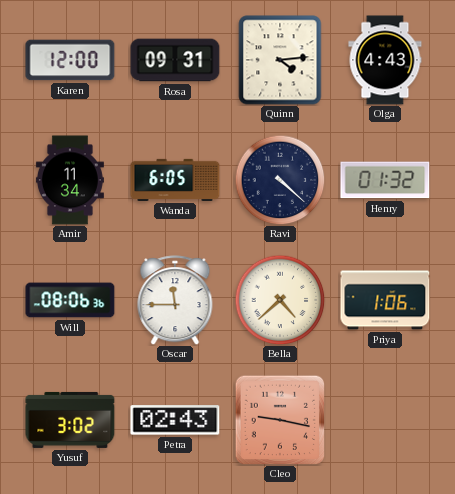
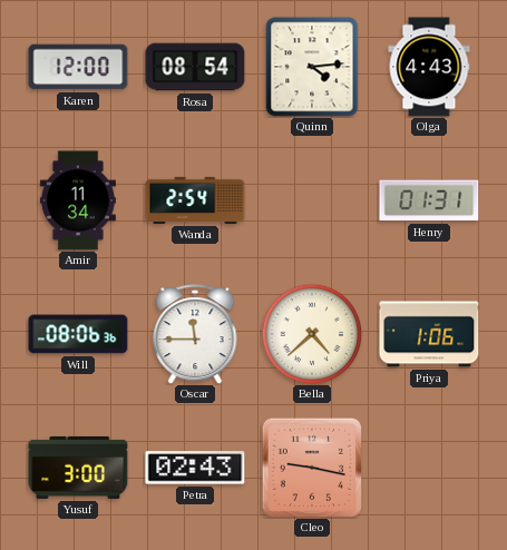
Rosa: 09:31 -> 08:54 (195, 67)
Wanda: 6:05 -> 2:54 (195, 200)
Ravi: 4:22 -> none (280, 180)
Henry: 01:32 -> 01:31 (429, 200)
Yusuf: 3:02 -> 3:00 (78, 468)
